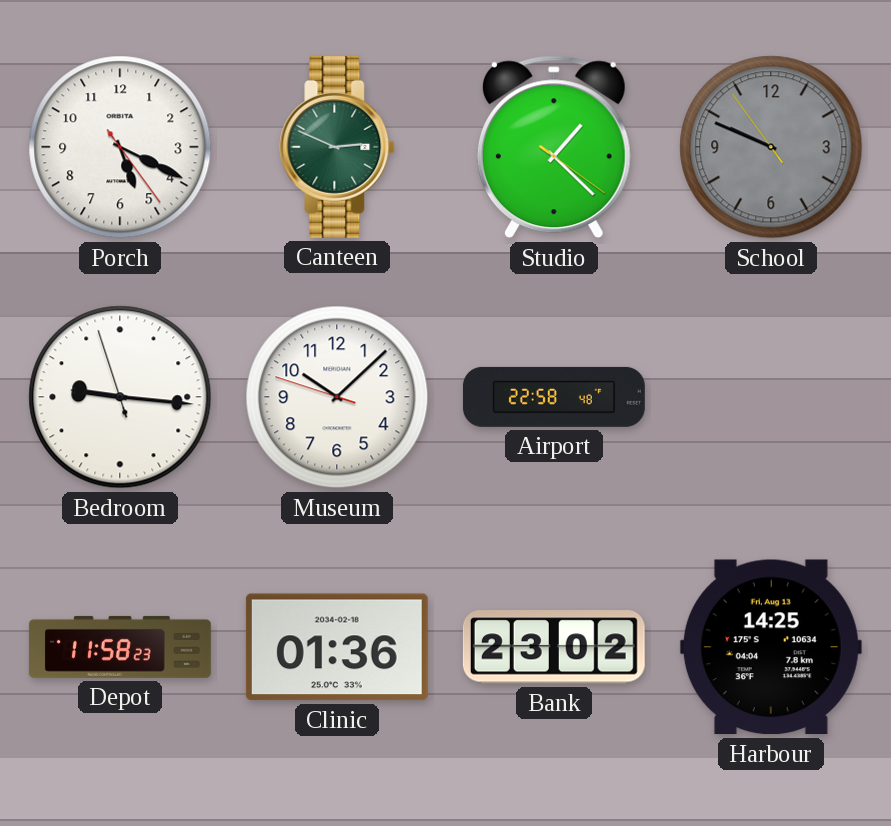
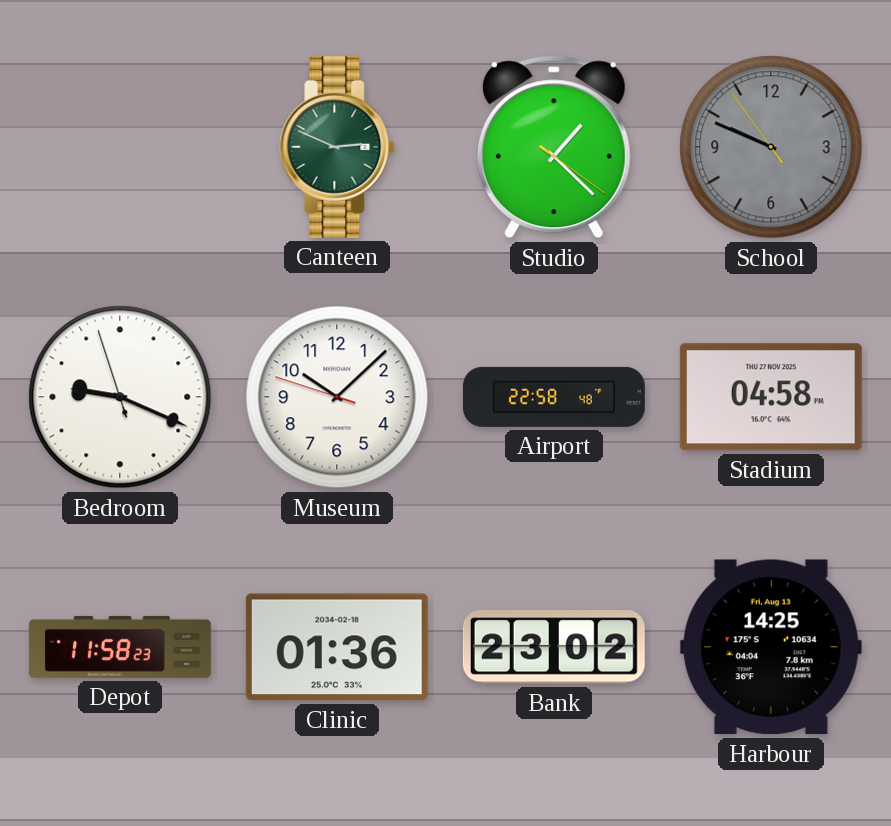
Porch: 5:19 -> none (120, 147)
Bedroom: 9:15 -> 9:18 (120, 397)
Stadium: none -> 04:58 (771, 397)
